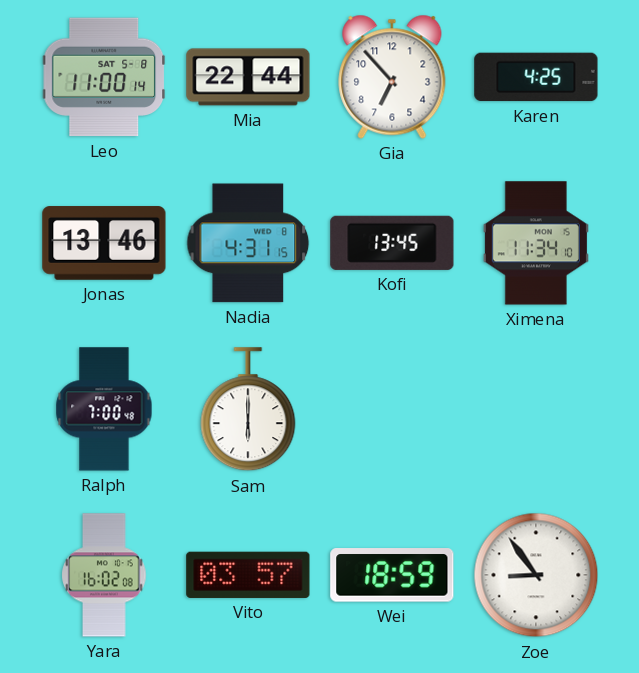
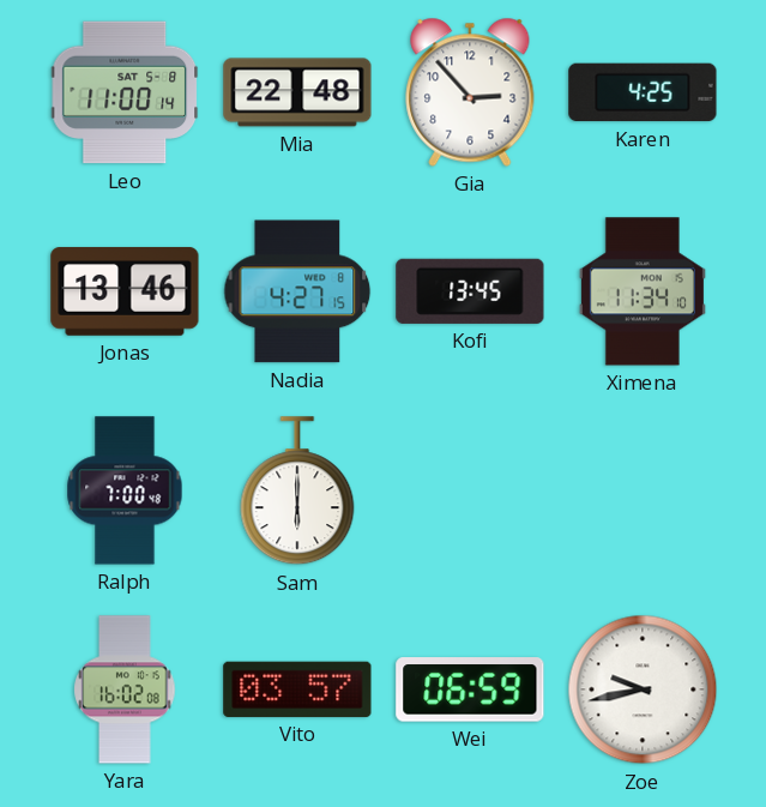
Mia: 22:44 -> 22:48 (297, 92)
Gia: 6:53 -> 2:53 (470, 92)
Nadia: 4:31 -> 4:27 (297, 291)
Wei: 18:59 -> 06:59 (470, 689)
Zoe: 8:54 -> 9:43 (643, 689)
